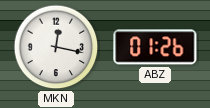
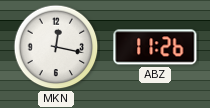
ABZ: 01:26 -> 11:26 (155, 47)
